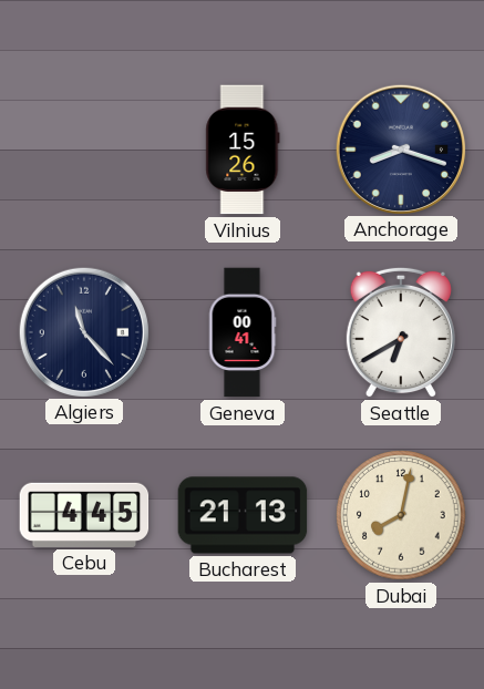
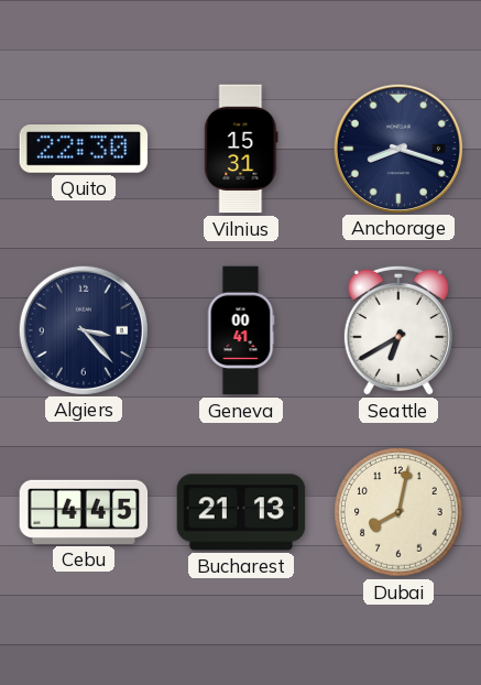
Quito: none -> 22:30 (84, 150)
Vilnius: 15:26 -> 15:31 (241, 149)
Algiers: 11:23 -> 3:23 (83, 329)
